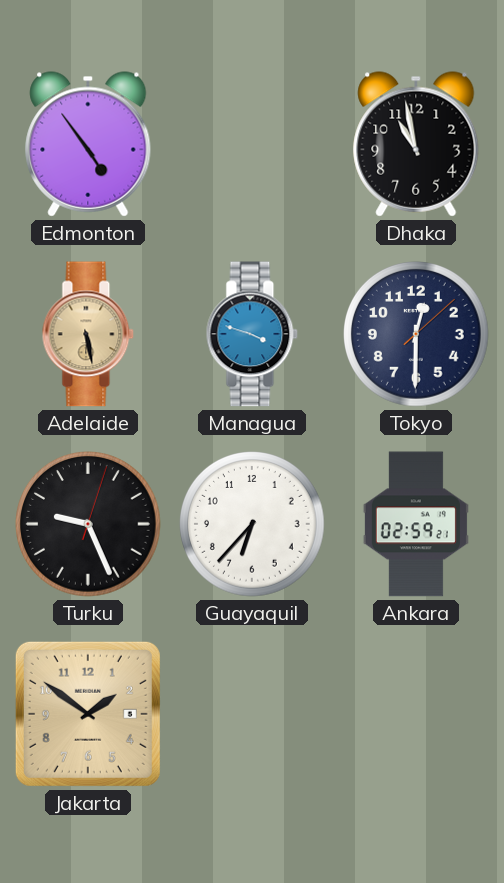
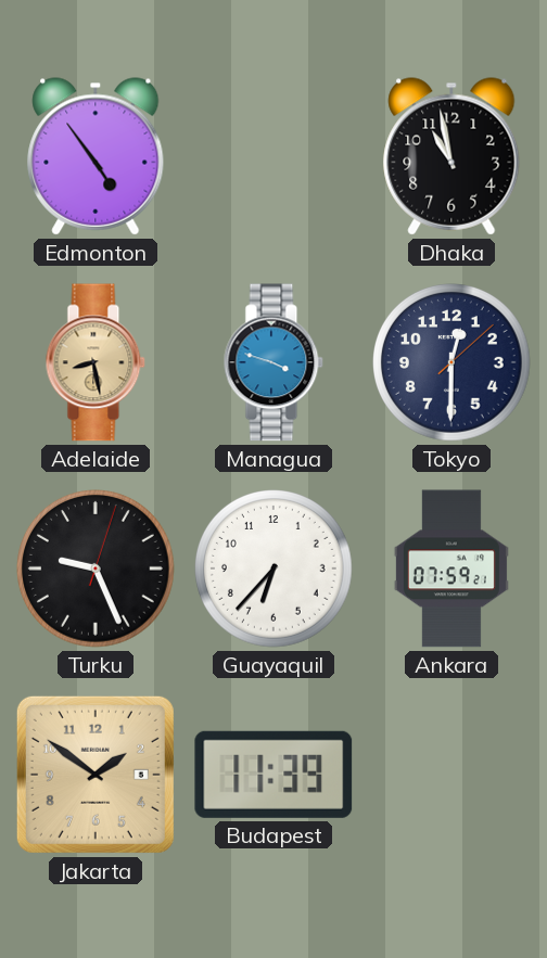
Adelaide: 5:28 -> 8:28 (96, 362)
Ankara: 02:59 -> 07:59 (451, 569)
Budapest: none -> 11:39 (273, 775)
